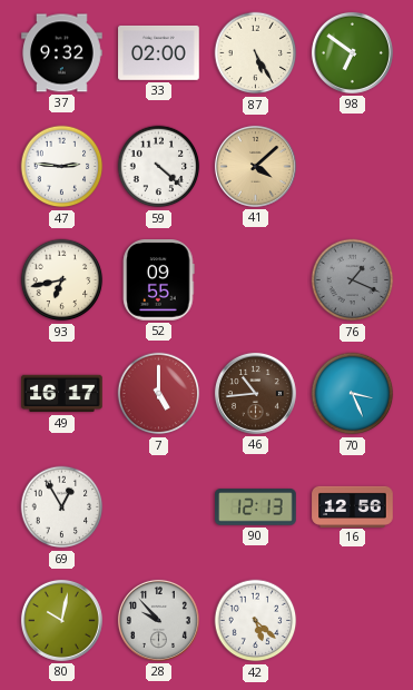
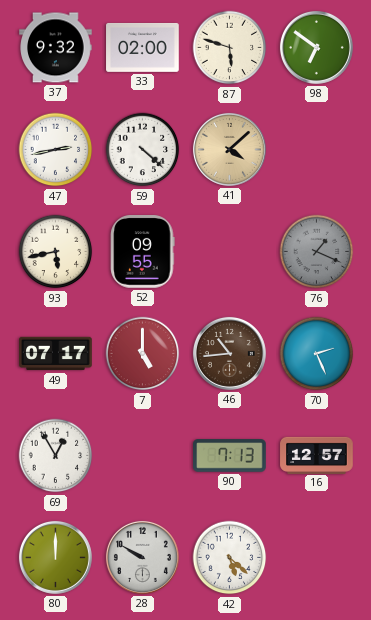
87: 5:25 -> 5:48 (230, 48)
47: 2:46 -> 2:43 (56, 150)
93: 6:43 -> 5:43 (56, 252)
49: 16:17 -> 07:17 (56, 354)
70: 3:26 -> 2:26 (317, 354)
90: 12:13 -> 7:13 (230, 456)
16: 12:56 -> 12:57 (317, 455)
80: 10:02 -> 12:00 (55, 557)
28: 9:53 -> 9:50 (142, 557)
